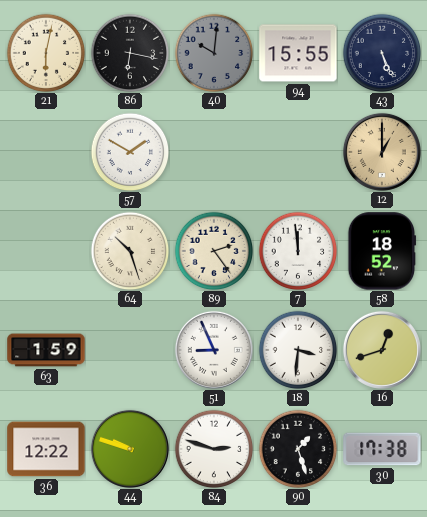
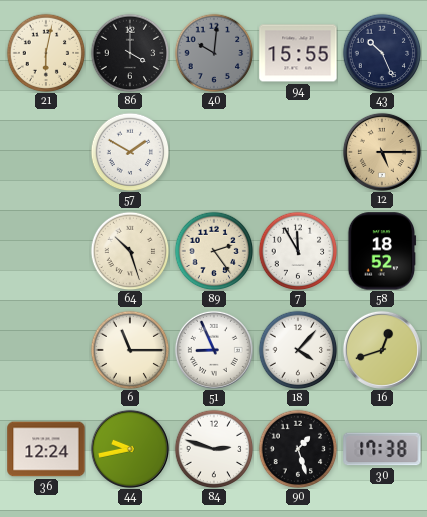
86: 6:17 -> 4:00 (130, 53)
43: 5:26 -> 10:26 (382, 53)
12: 1:00 -> 5:15 (382, 152)
7: 11:59 -> 11:55 (298, 251)
63: 1:59 -> none (46, 350)
6: none -> 11:15 (130, 350)
18: 3:31 -> 4:07 (298, 350)
36: 12:22 -> 12:24 (46, 449)
44: 9:48 -> 9:43 (130, 449)
